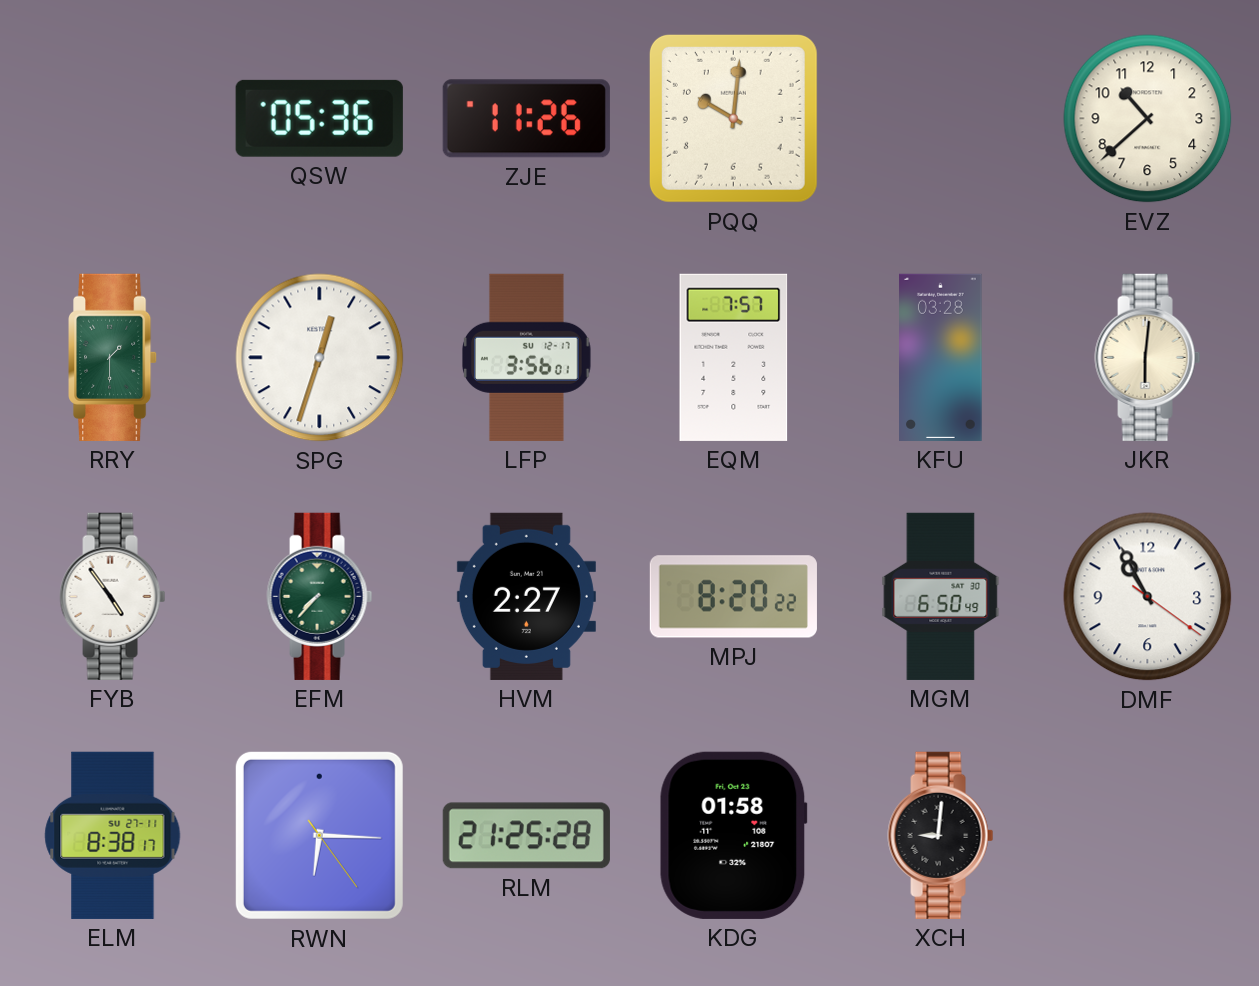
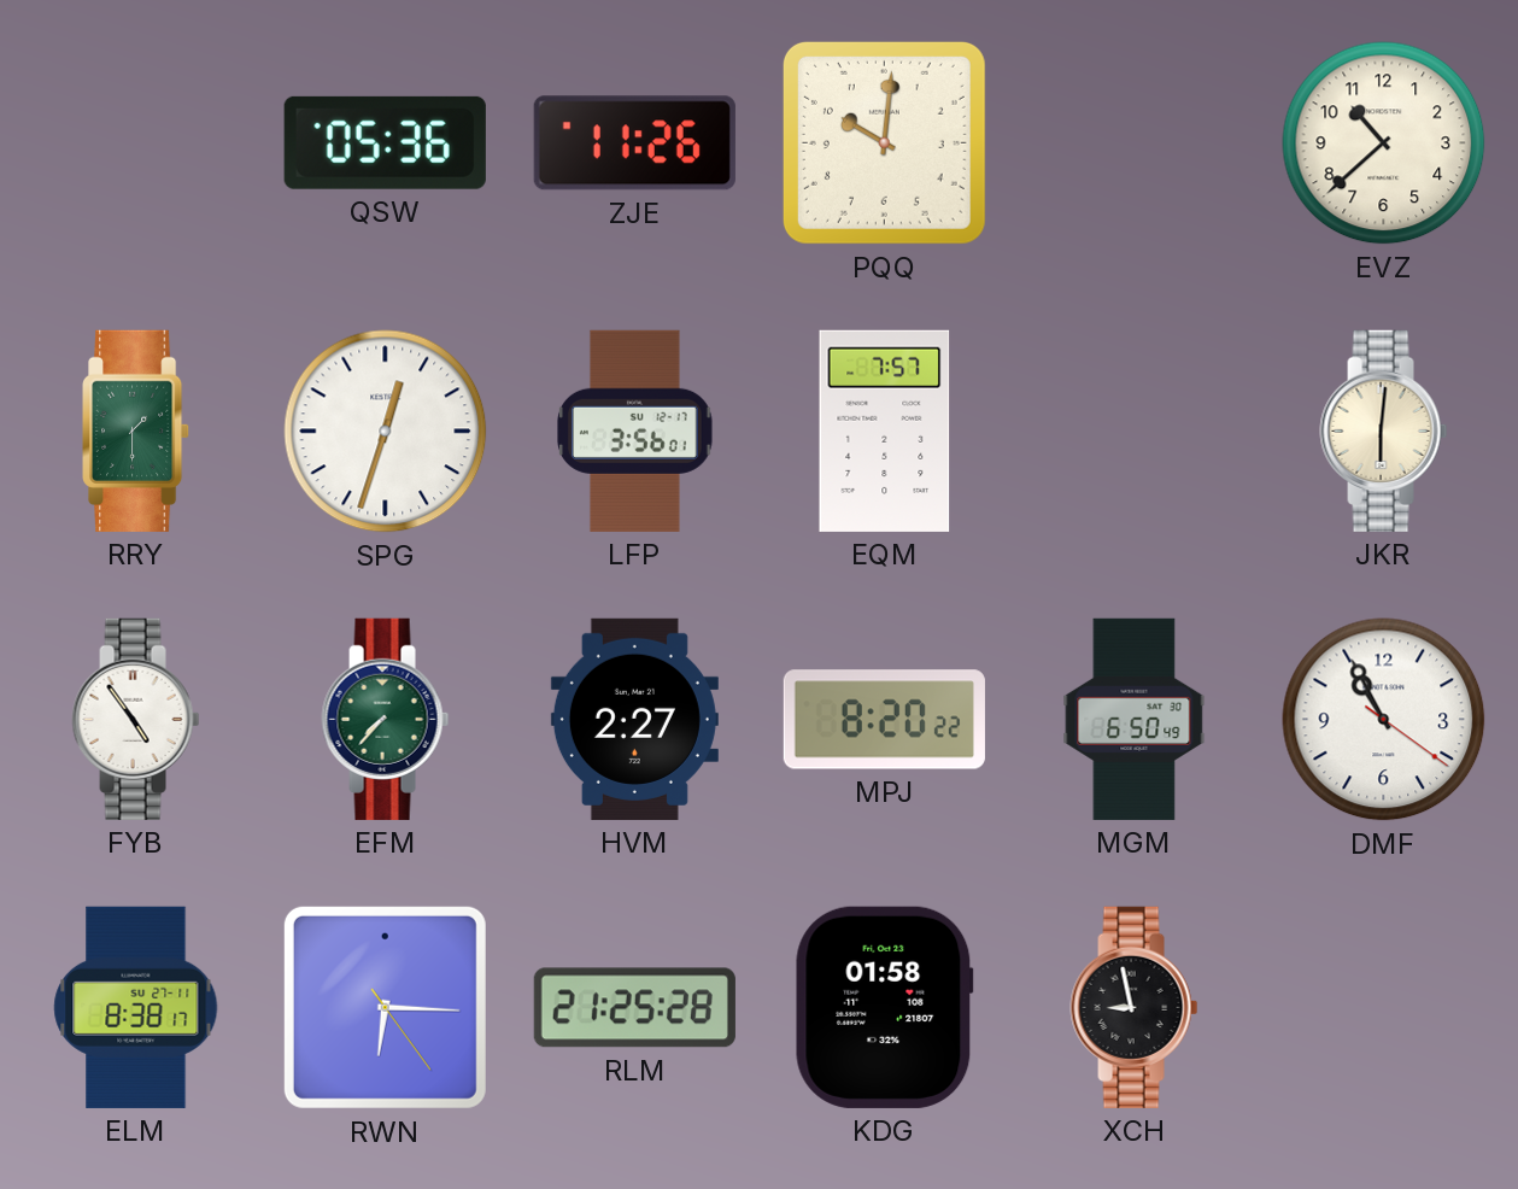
KFU: 03:28 -> none (941, 357)
XCH: 9:01 -> 8:58 (1135, 1007)
